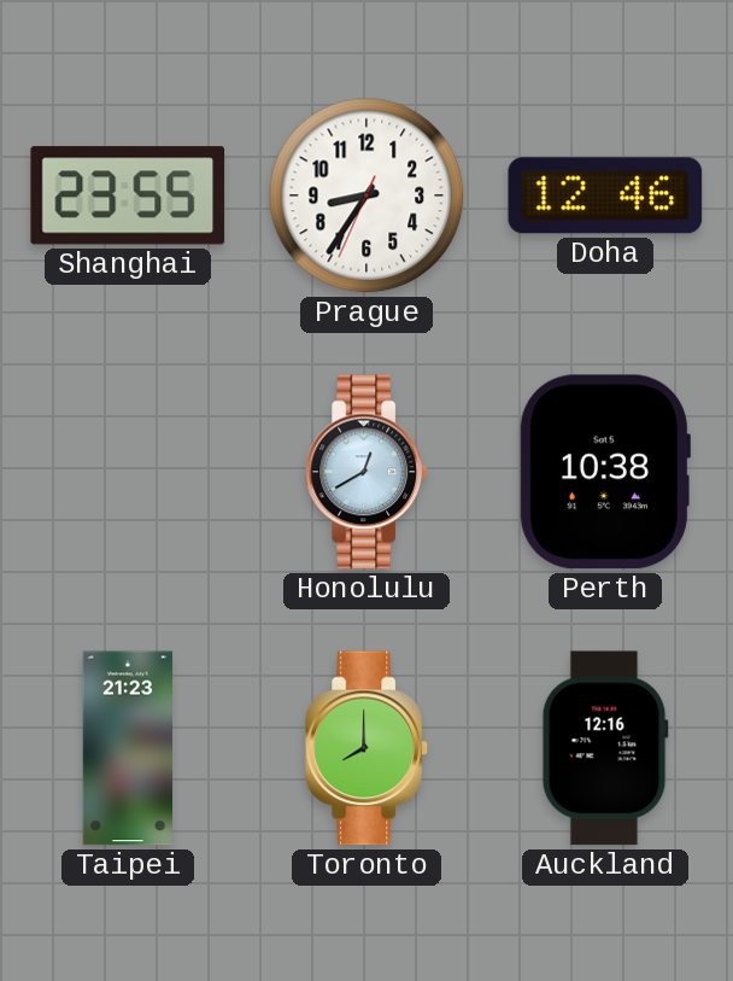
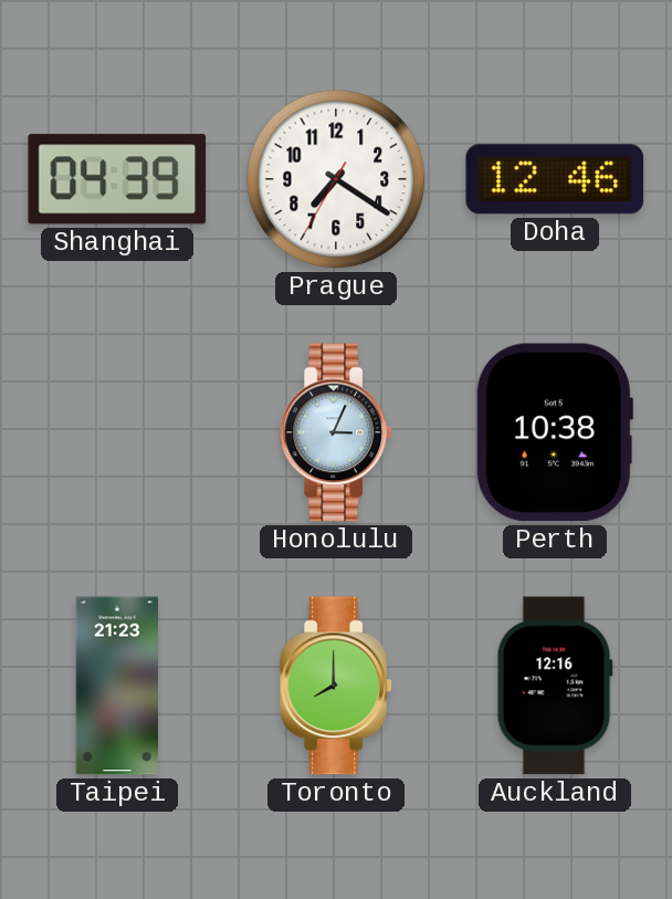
Shanghai: 23:55 -> 04:39 (117, 179)
Prague: 8:35 -> 7:20 (336, 179)
Honolulu: 12:40 -> 3:04 (337, 432)
